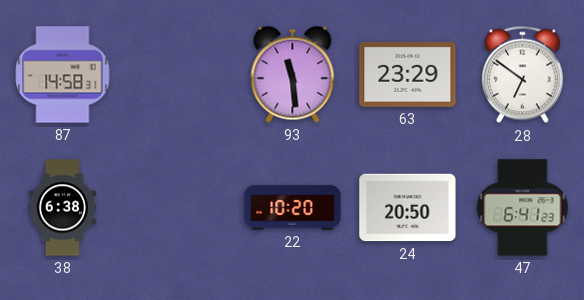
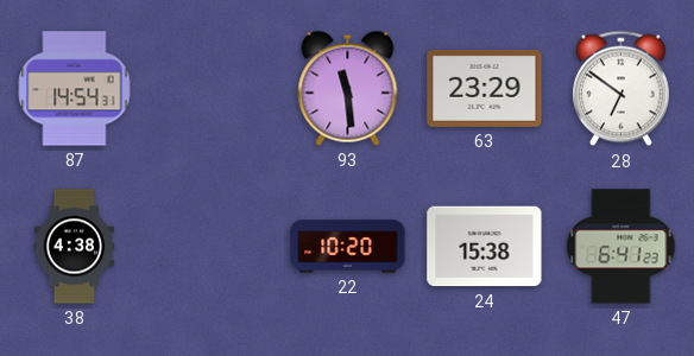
87: 14:58 -> 14:54 (75, 89)
38: 6:38 -> 4:38 (75, 247)
24: 20:50 -> 15:38 (485, 247)
